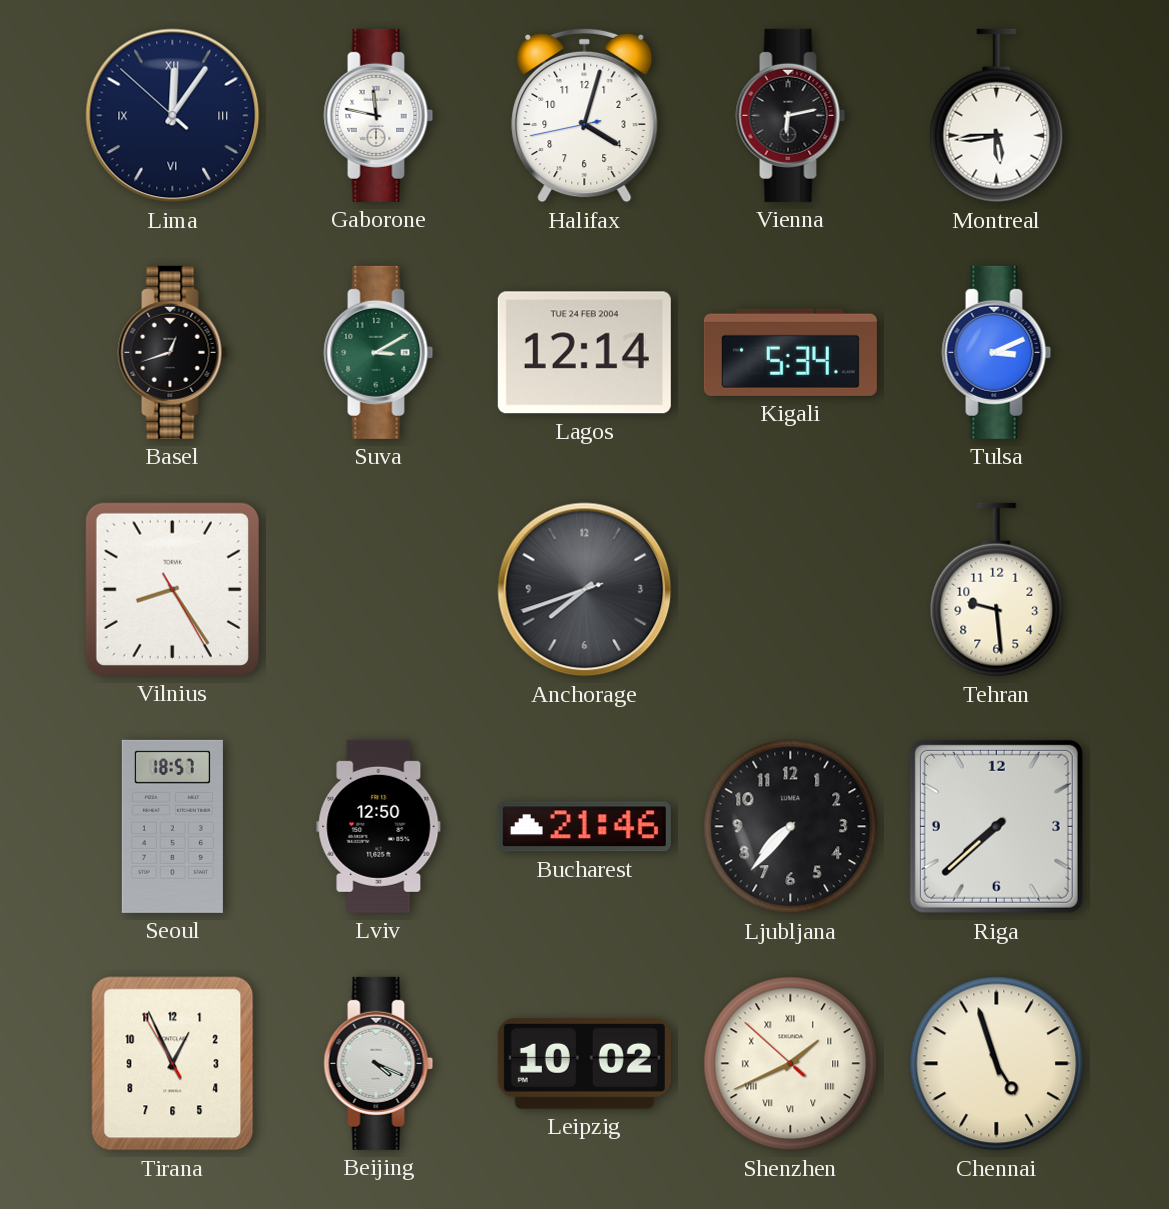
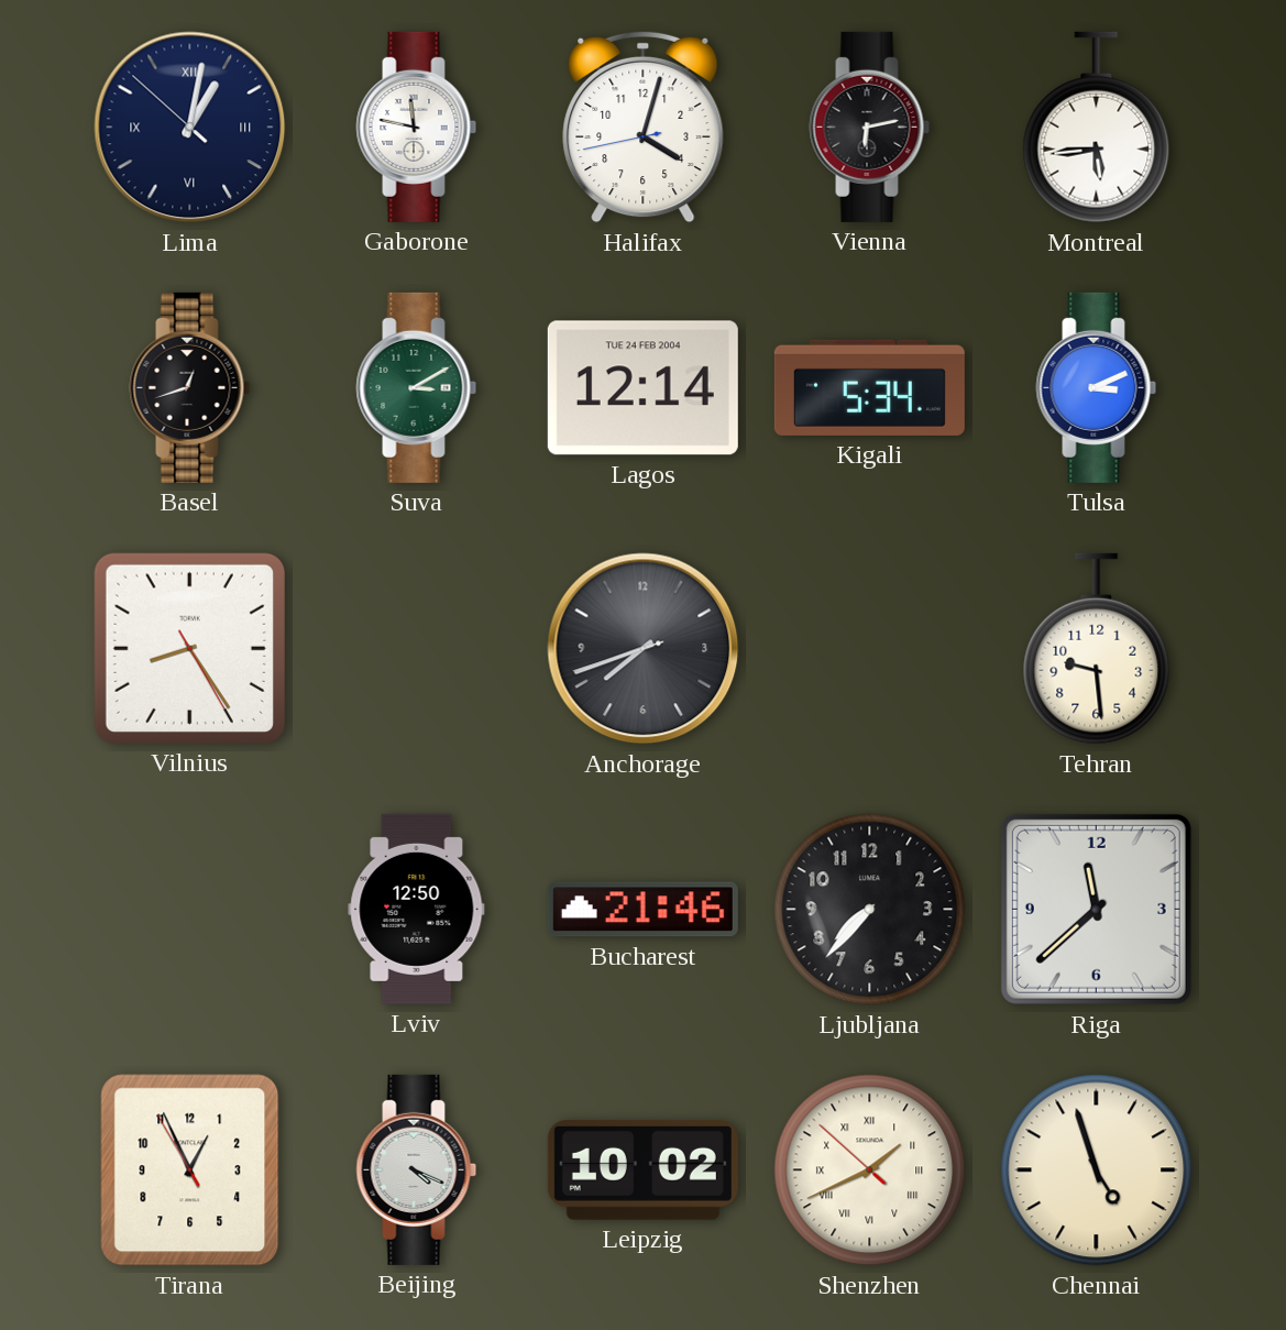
Lima: 12:05 -> 1:01 (190, 128)
Seoul: 18:57 -> none (172, 826)
Riga: 7:38 -> 11:38 (1096, 909)
